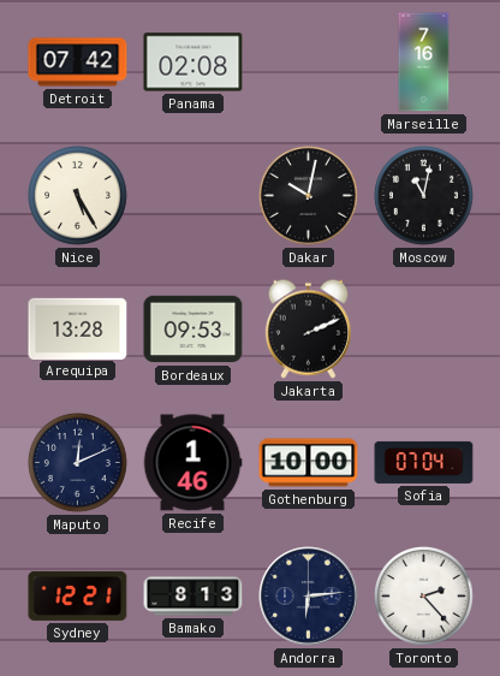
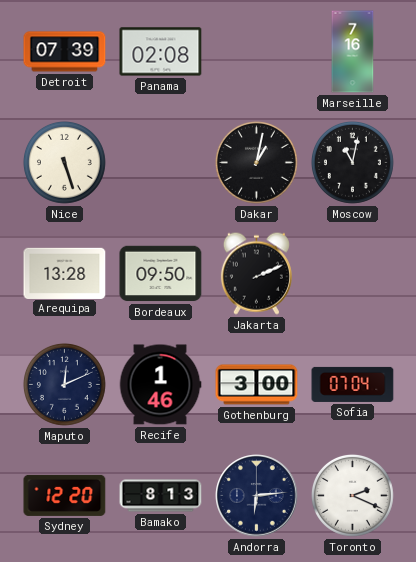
Detroit: 07:42 -> 07:39 (65, 52)
Nice: 5:25 -> 5:27 (64, 162)
Dakar: 10:02 -> 1:02 (256, 162)
Bordeaux: 09:53 -> 09:50 (161, 274)
Gothenburg: 10:00 -> 3:00 (257, 385)
Sydney: 12:21 -> 12:20 (65, 495)
Toronto: 2:23 -> 2:19 (352, 495)
